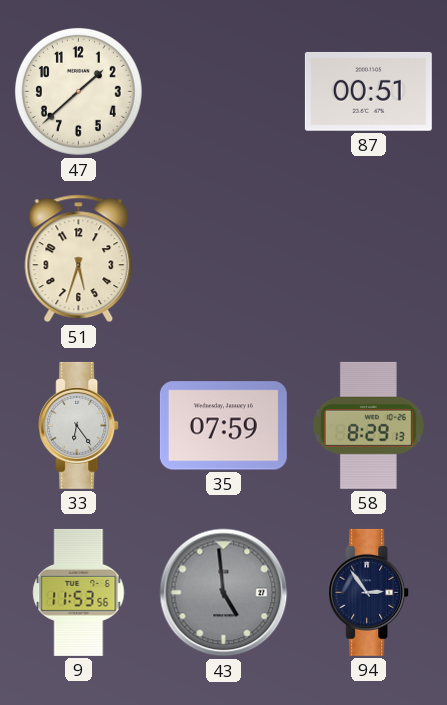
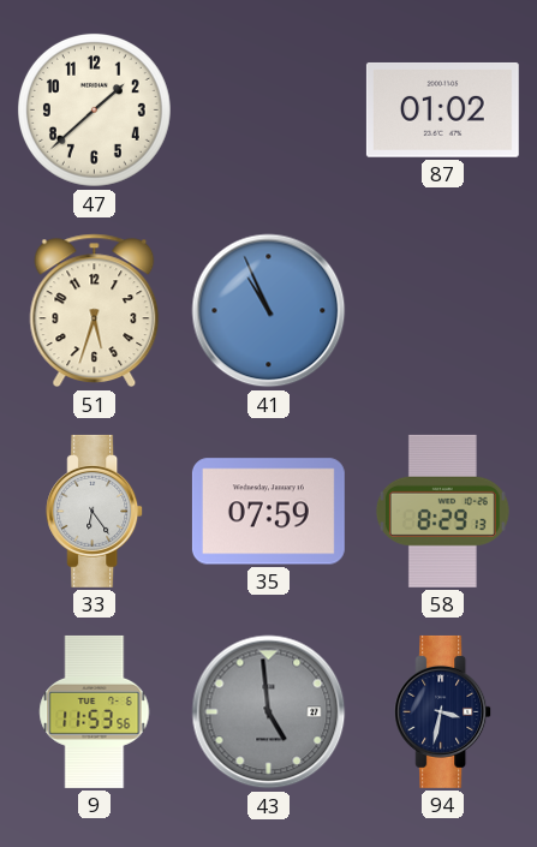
87: 00:51 -> 01:02 (442, 109)
41: none -> 10:56 (269, 311)
94: 2:54 -> 3:32 (443, 711)
